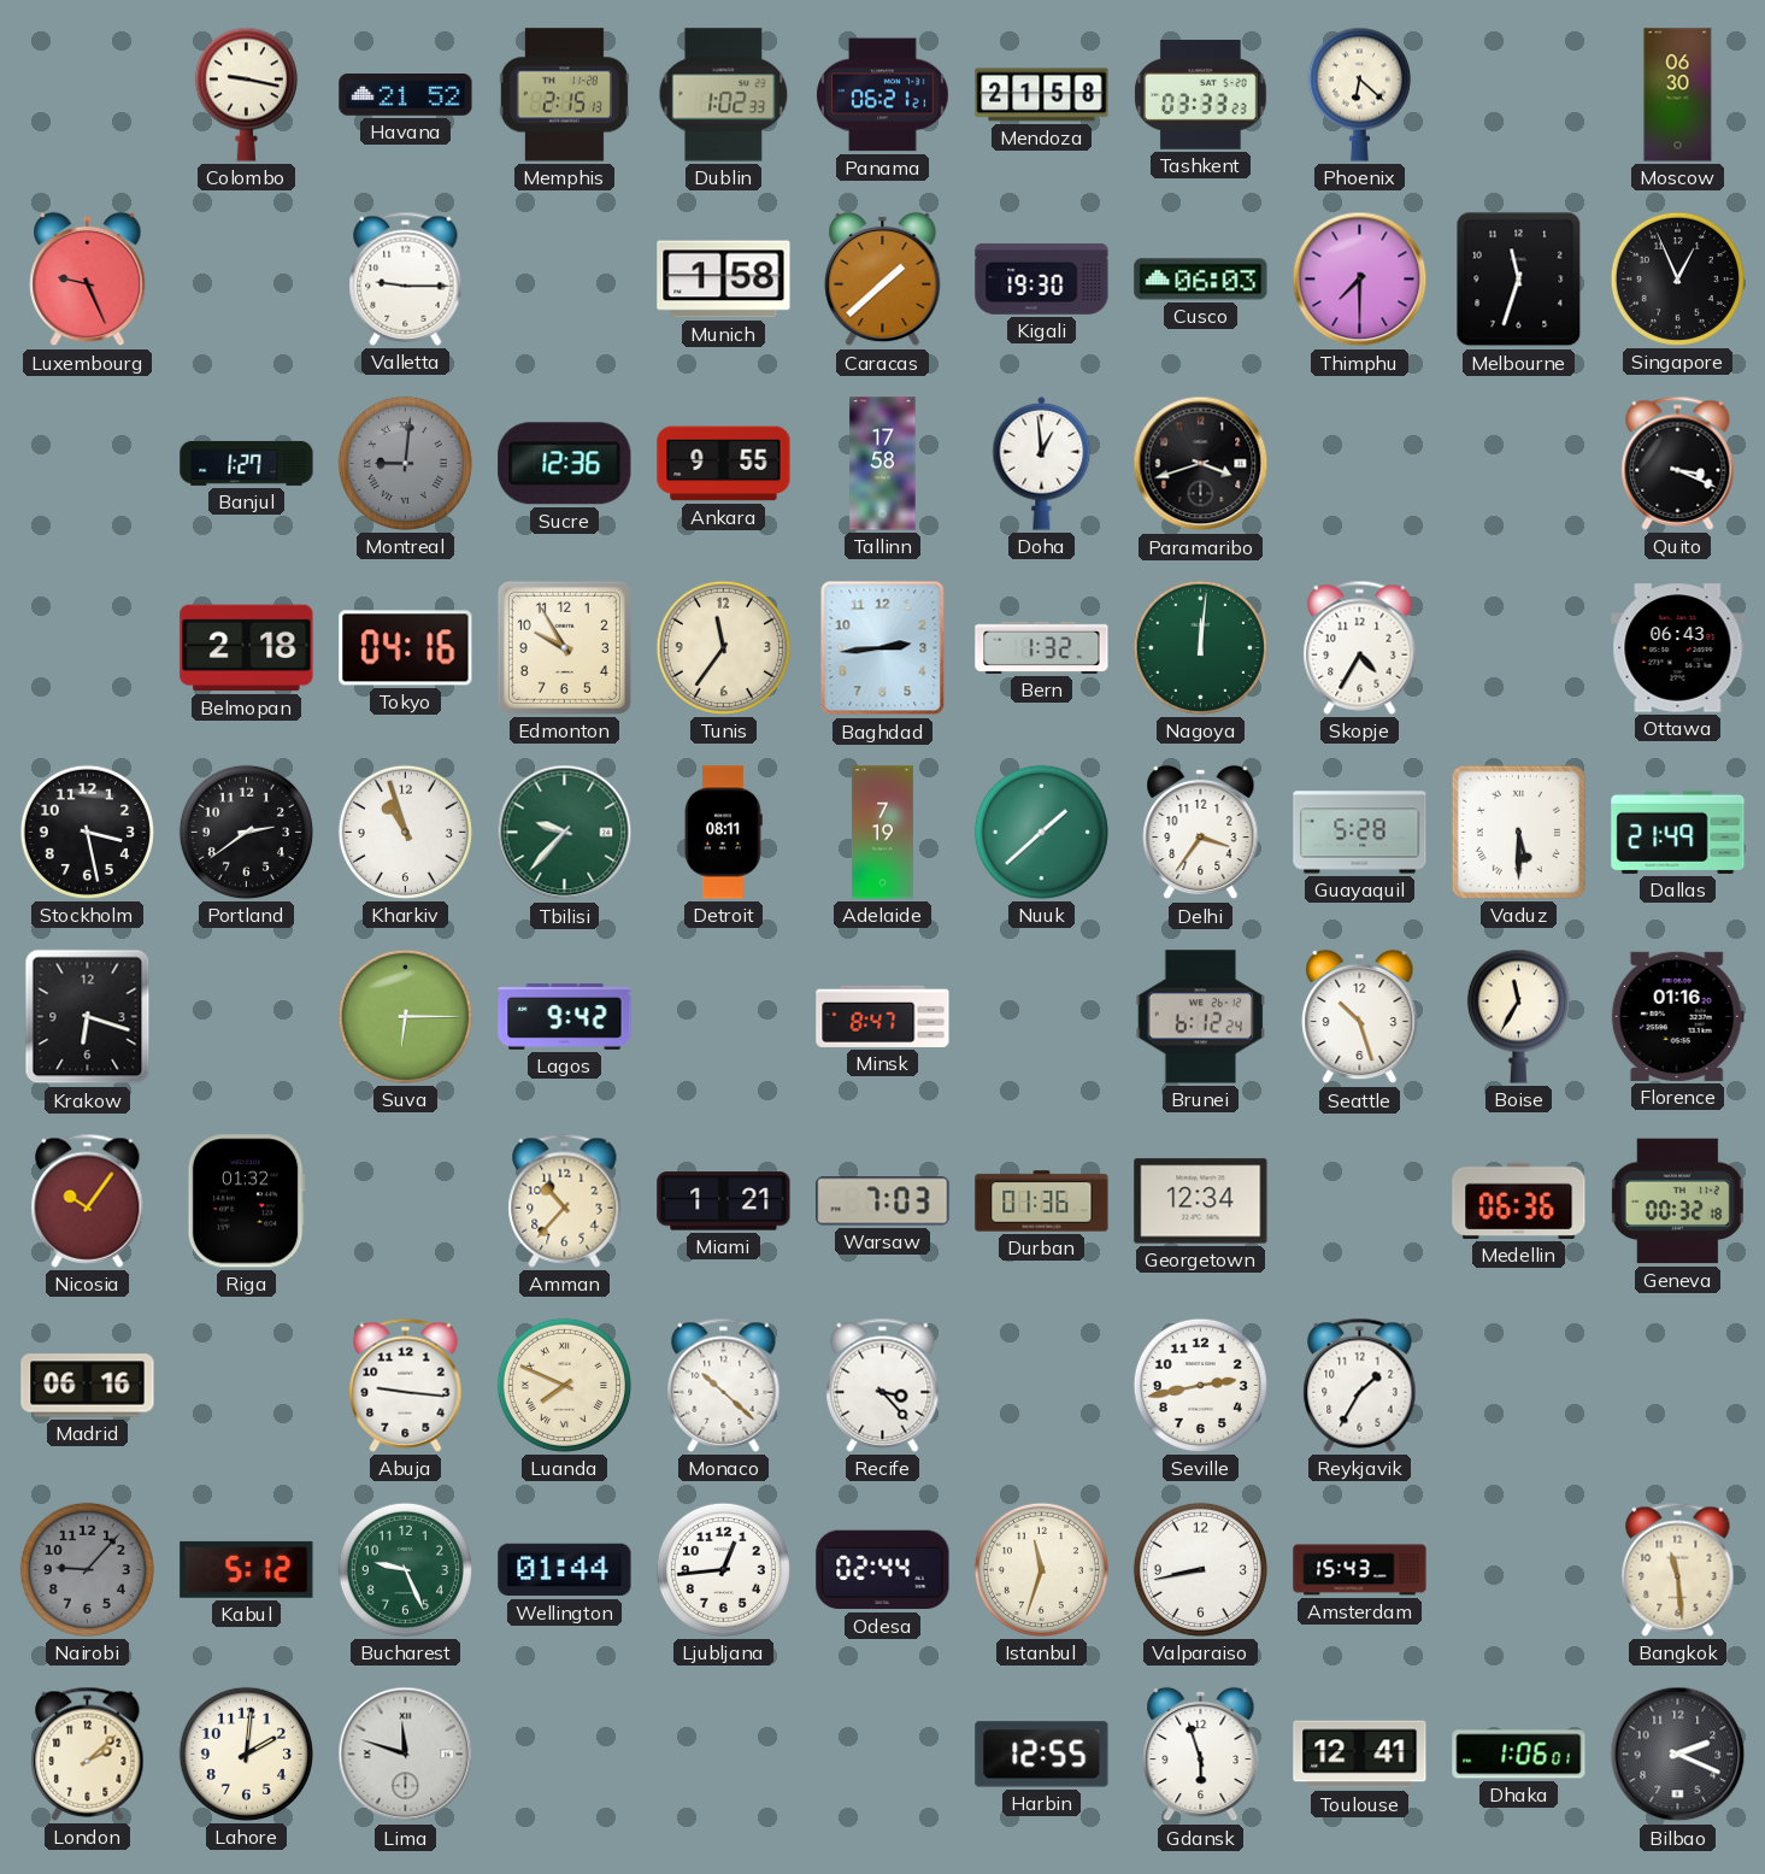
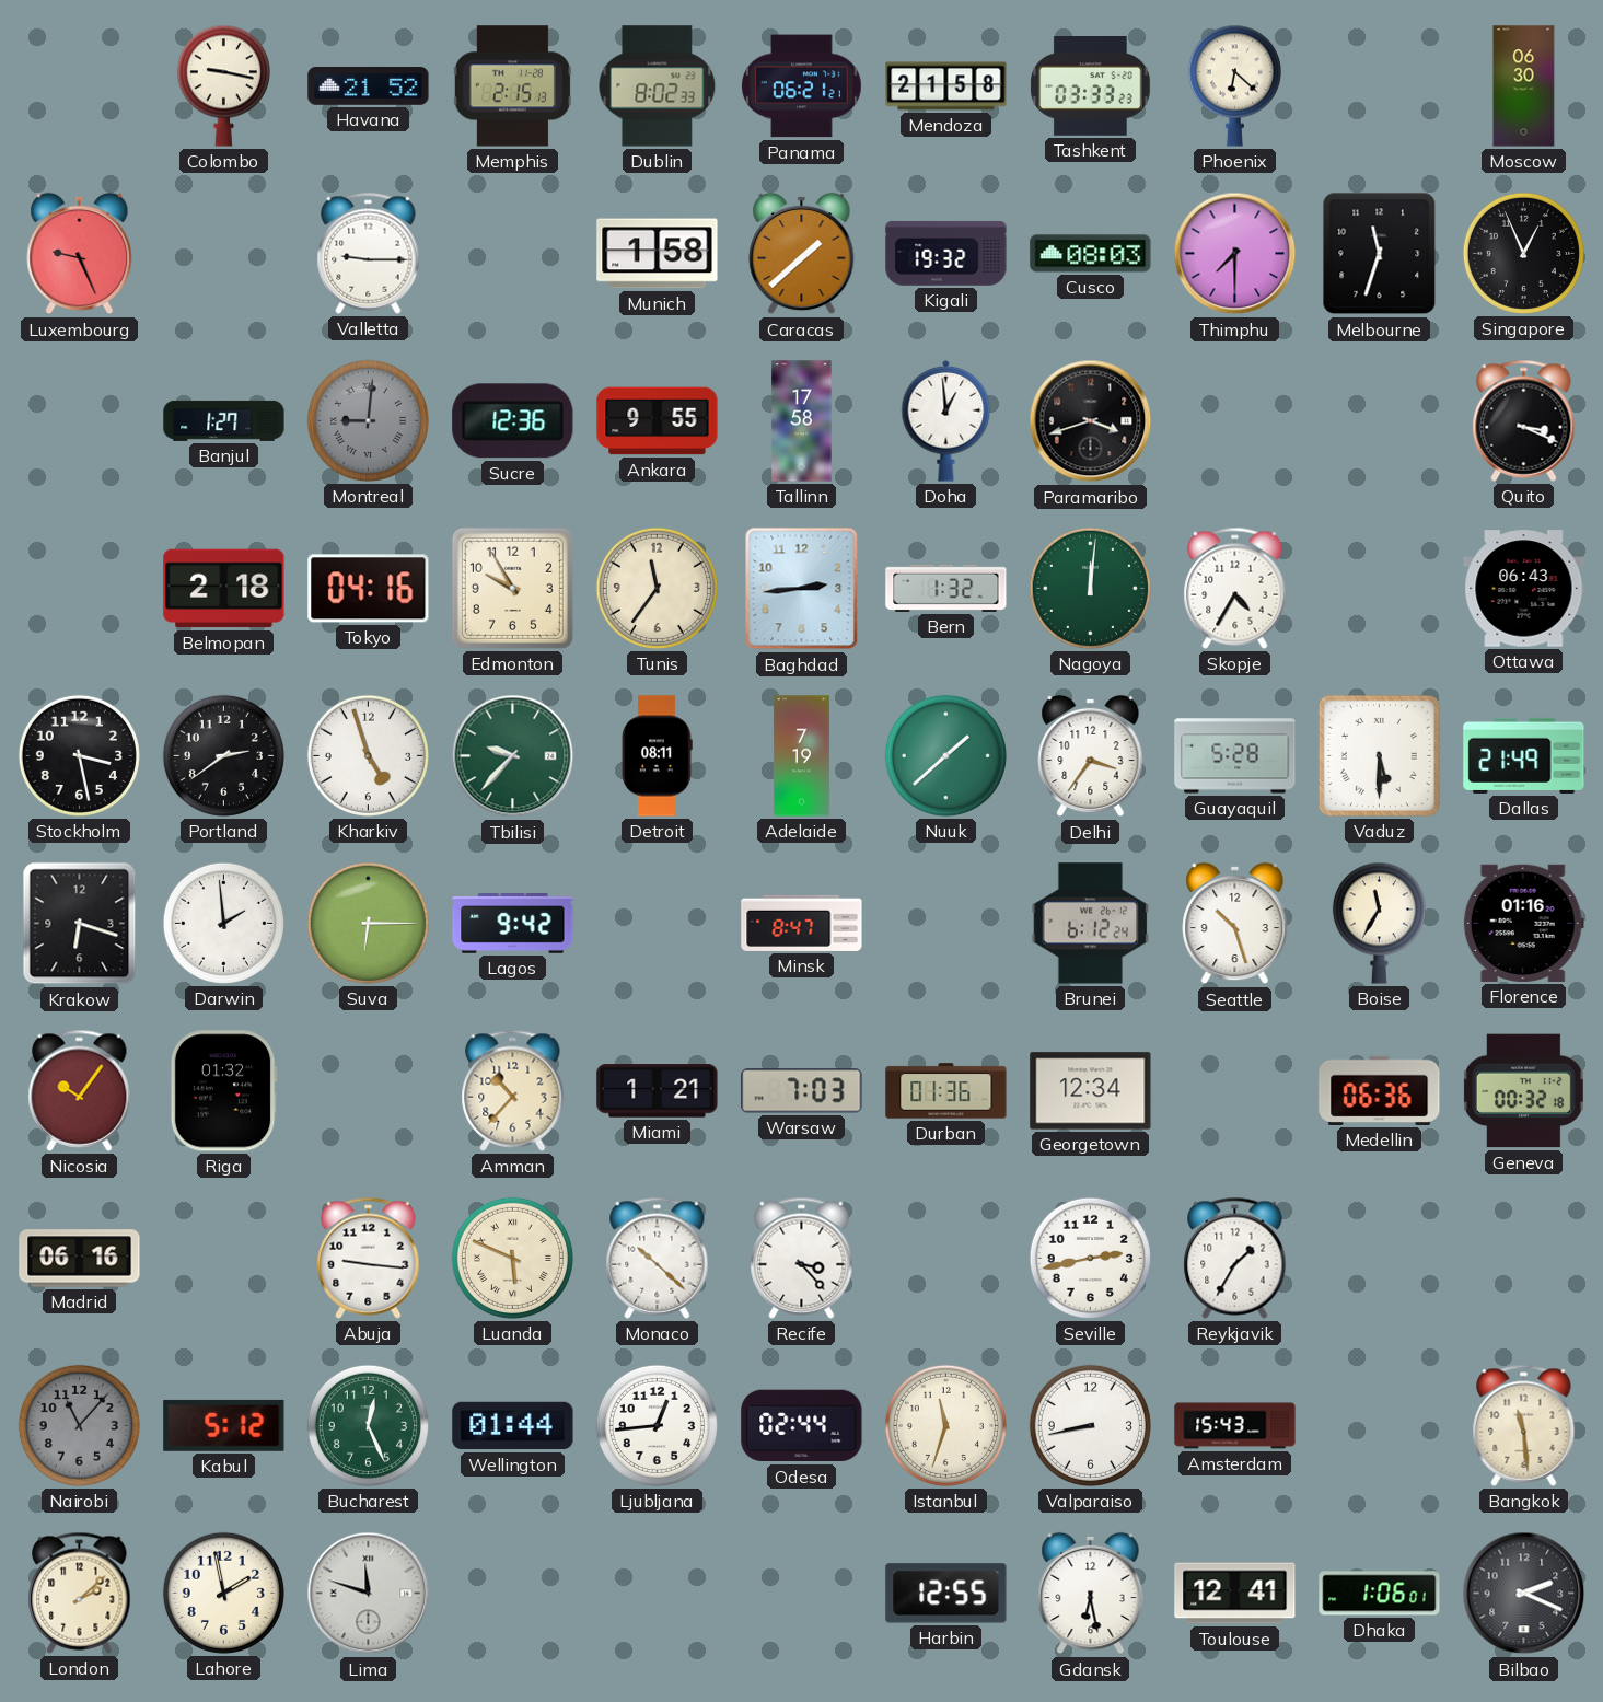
Dublin: 1:02 -> 8:02 (658, 86)
Kigali: 19:30 -> 19:32 (946, 254)
Cusco: 06:03 -> 08:03 (1091, 254)
Kharkiv: 10:57 -> 4:57 (368, 755)
Darwin: none -> 1:59 (223, 923)
Luanda: 7:49 -> 5:49 (512, 1258)
Nairobi: 9:07 -> 11:07 (79, 1425)
Bucharest: 9:26 -> 12:26 (368, 1425)
Lahore: 2:01 -> 1:58 (223, 1593)
Gdansk: 5:57 -> 6:28 (1091, 1594)
